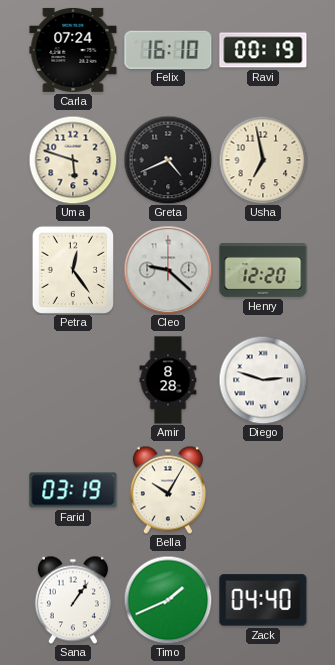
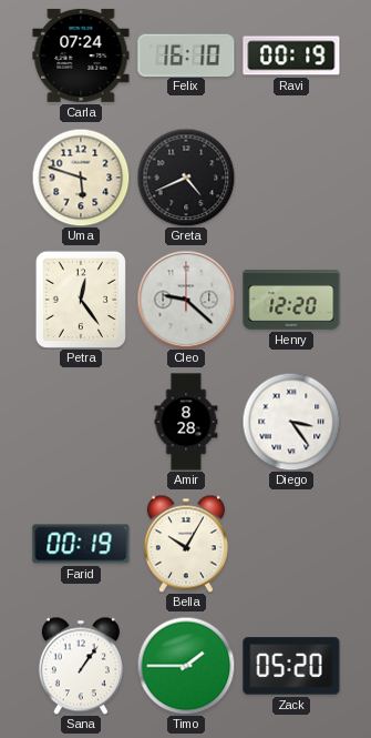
Usha: 6:58 -> none (263, 160)
Diego: 2:48 -> 3:24 (291, 422)
Farid: 03:19 -> 00:19 (81, 544)
Timo: 1:41 -> 1:45 (186, 666)
Zack: 04:40 -> 05:20 (291, 666)
